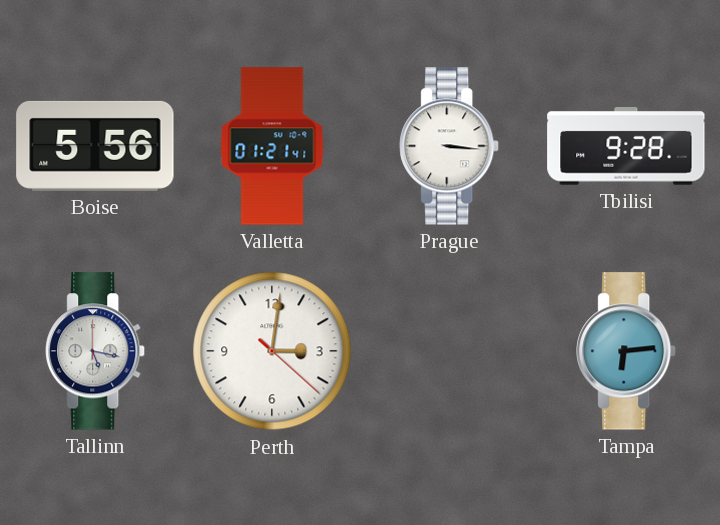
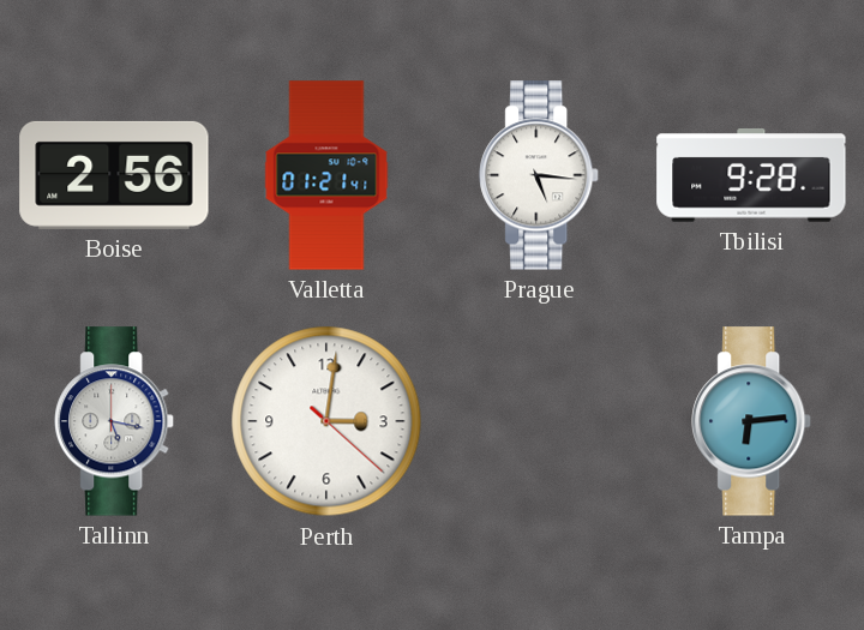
Boise: 5:56 -> 2:56 (114, 175)
Prague: 3:16 -> 5:16 (540, 175)
